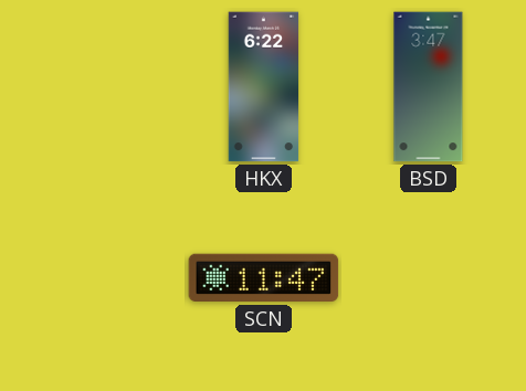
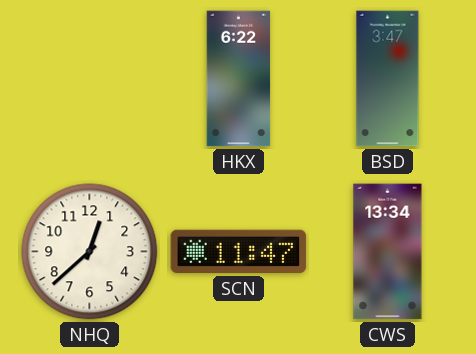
NHQ: none -> 12:38 (90, 252)
CWS: none -> 13:34 (388, 252)
